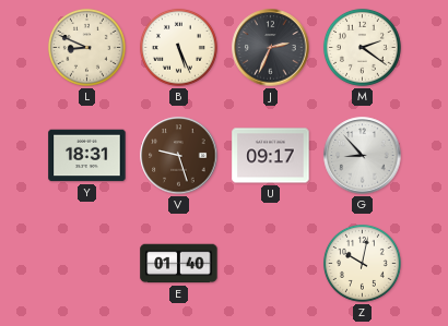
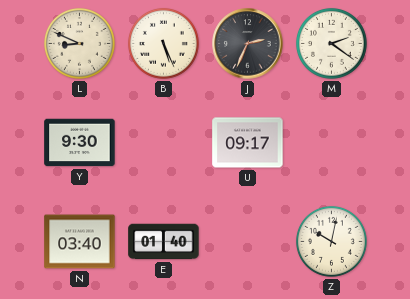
Y: 18:31 -> 9:30 (80, 143)
V: 9:27 -> none (179, 156)
G: 8:53 -> none (363, 156)
N: none -> 03:40 (80, 242)
